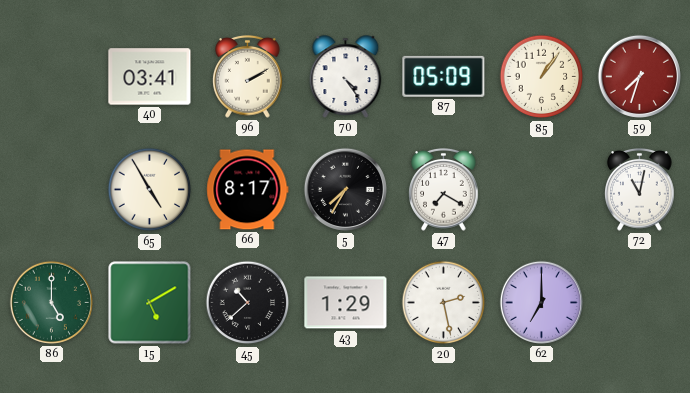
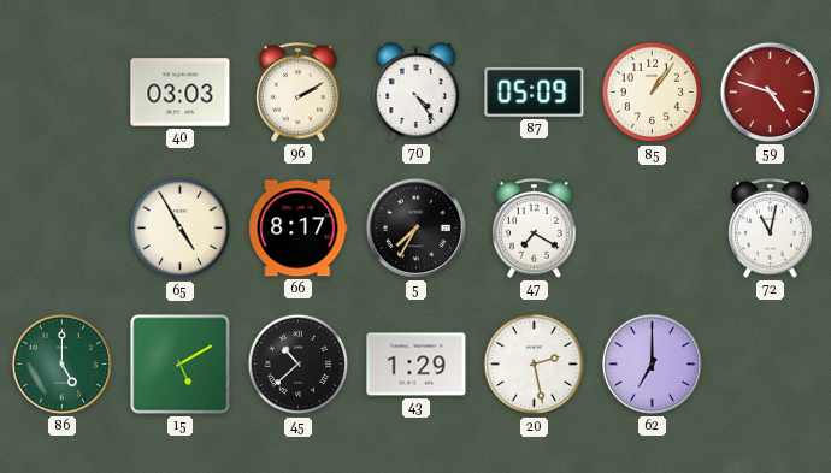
40: 03:41 -> 03:03 (181, 93)
59: 7:33 -> 4:48 (770, 91)
